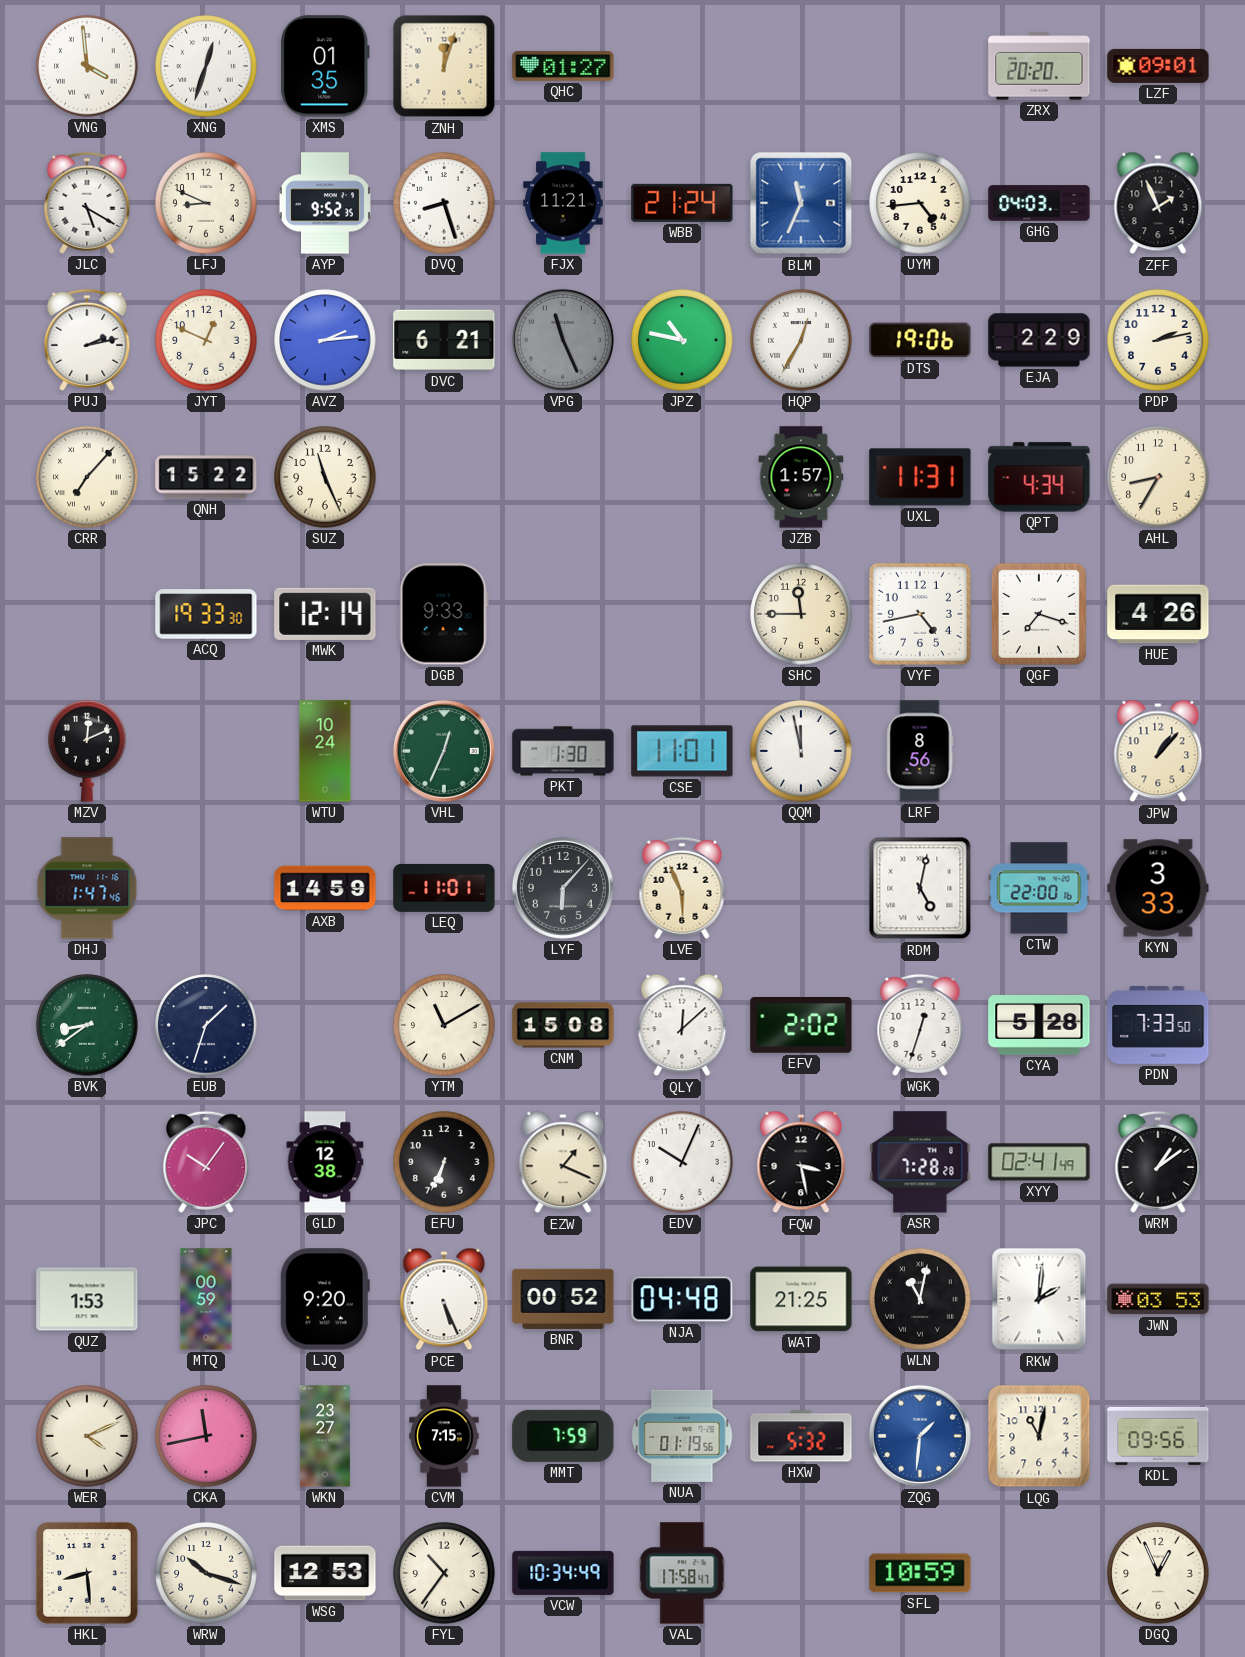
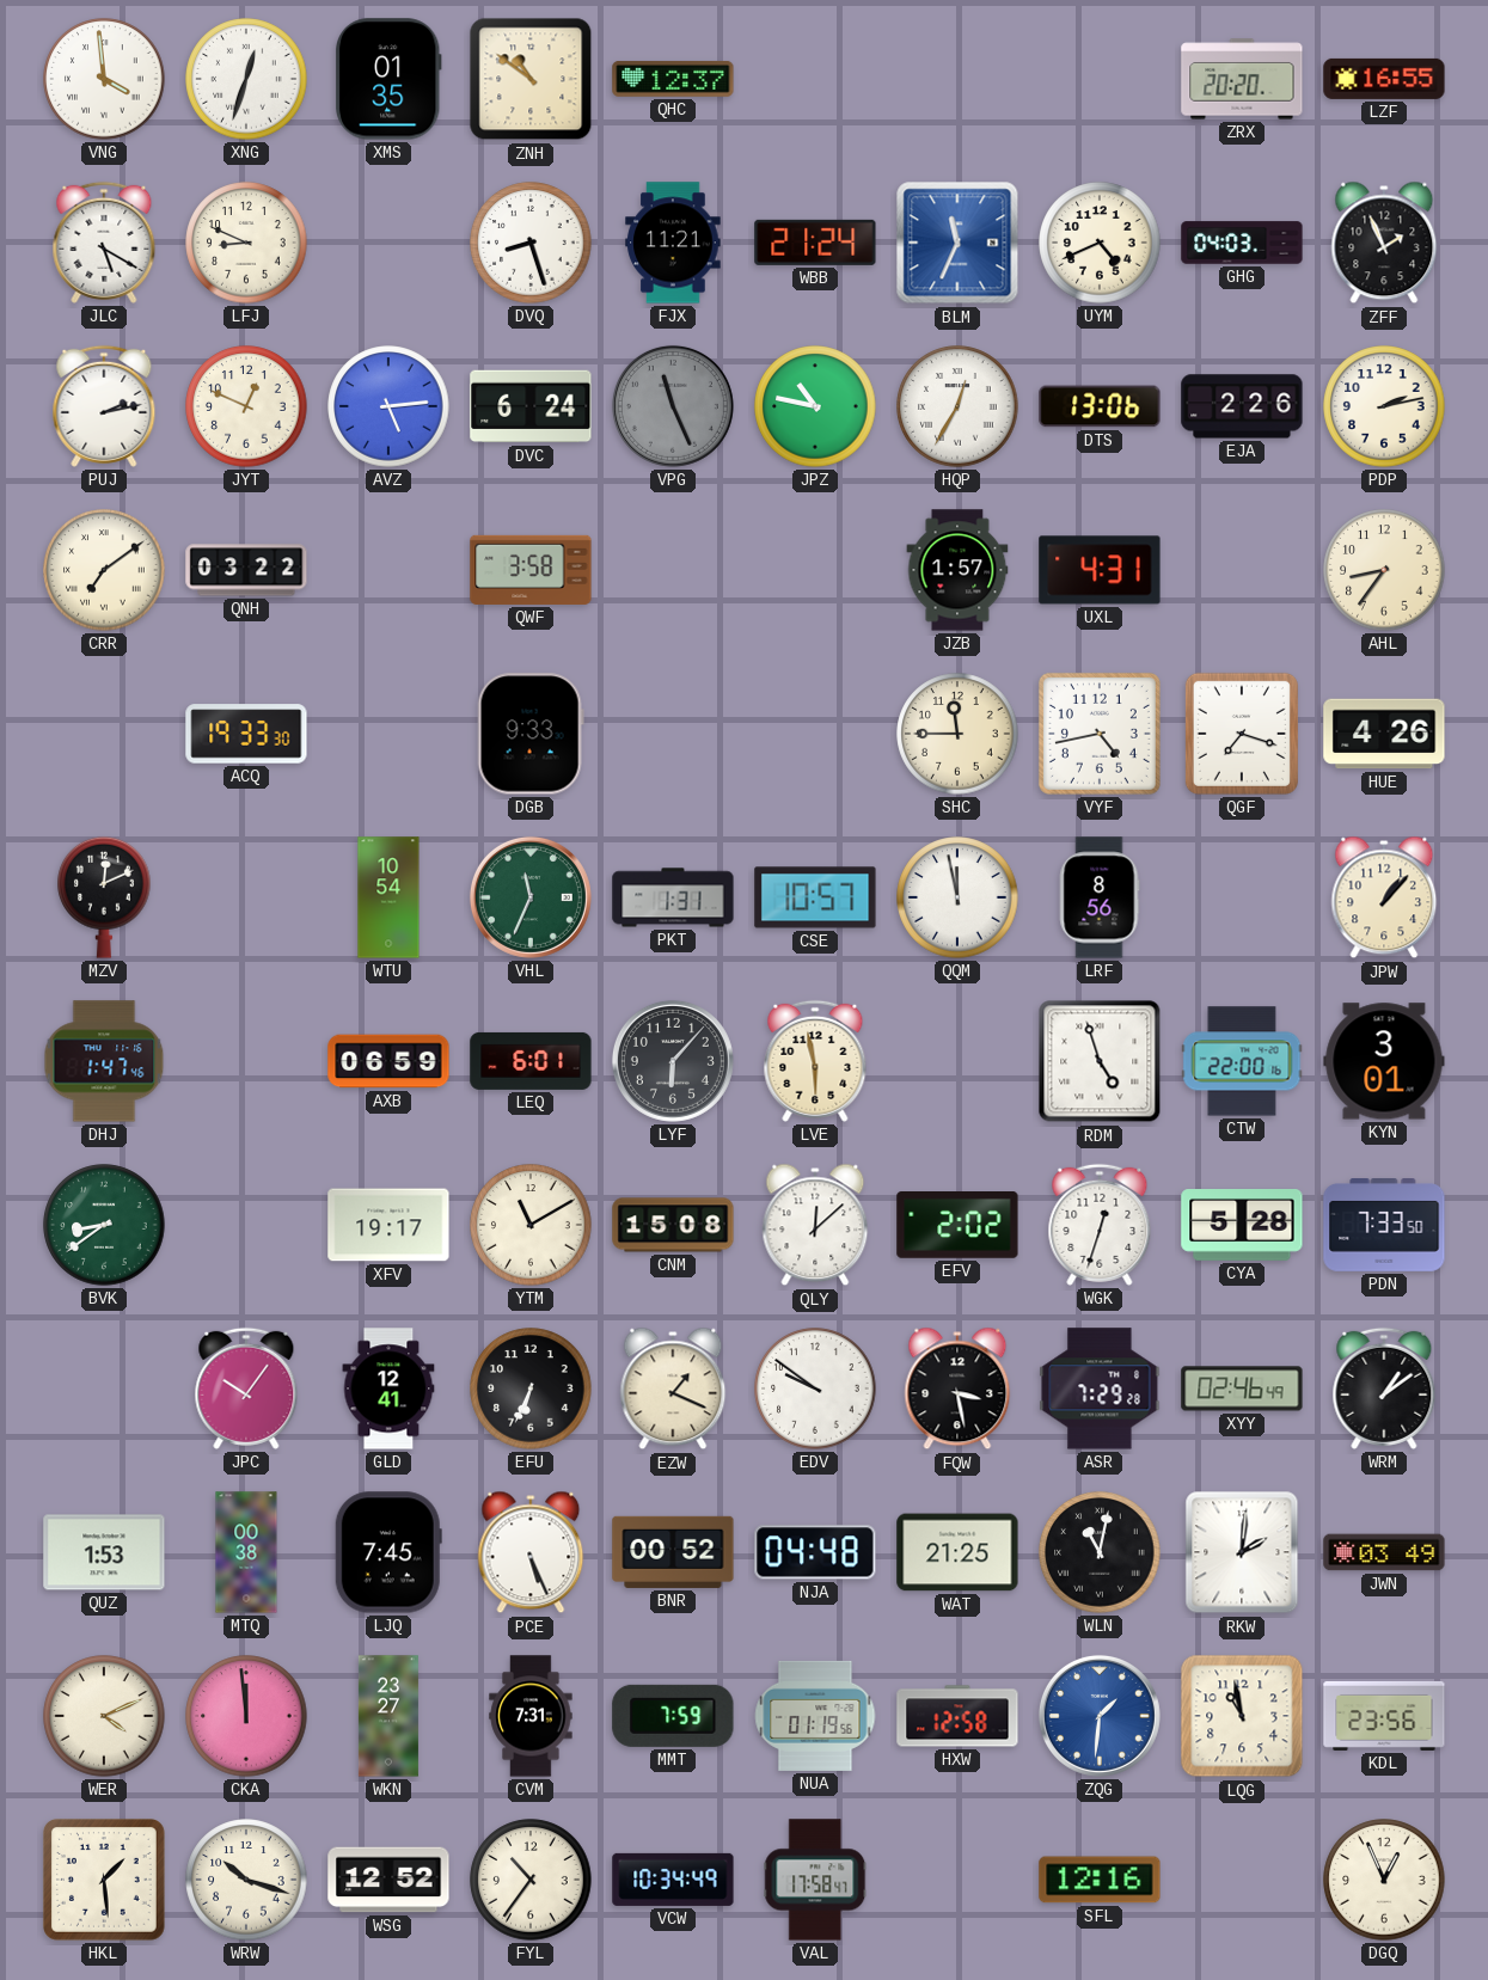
ZNH: 12:03 -> 10:51 (531, 79)
QHC: 01:27 -> 12:37 (673, 79)
LZF: 09:01 -> 16:55 (1384, 79)
AYP: 9:52 -> none (325, 203)
UYM: 4:44 -> 4:41 (1100, 243)
AVZ: 2:14 -> 5:14 (388, 406)
DVC: 6:21 -> 6:24 (531, 406)
DTS: 19:06 -> 13:06 (1100, 406)
EJA: 2:29 -> 2:26 (1242, 406)
CRR: 7:07 -> 7:09 (104, 570)
QNH: 15:22 -> 03:22 (246, 570)
SUZ: 11:26 -> none (325, 477)
QWF: none -> 3:58 (531, 570)
UXL: 11:31 -> 4:31 (1100, 570)
QPT: 4:34 -> none (1039, 477)
AHL: 8:35 -> 8:36 (1384, 570)
MWK: 12:14 -> none (325, 614)
WTU: 10:24 -> 10:54 (388, 897)
VHL: 12:34 -> 11:34 (531, 897)
PKT: 1:30 -> 1:31 (673, 897)
CSE: 11:01 -> 10:57 (815, 897)
AXB: 14:59 -> 06:59 (388, 1061)
LEQ: 11:01 -> 6:01 (531, 1061)
LVE: 5:56 -> 5:58 (815, 1061)
RDM: 5:02 -> 4:57 (1100, 1061)
KYN: 3:33 -> 3:01 (1384, 1061)
EUB: 1:33 -> none (206, 1025)
XFV: none -> 19:17 (388, 1225)
GLD: 12:38 -> 12:41 (388, 1389)
EDV: 10:04 -> 9:51 (815, 1389)
ASR: 7:28 -> 7:29 (1100, 1389)
XYY: 02:41 -> 02:46 (1242, 1389)
MTQ: 00:59 -> 00:38 (246, 1552)
LJQ: 9:20 -> 7:45 (388, 1552)
JWN: 03:53 -> 03:49 (1384, 1552)
CKA: 11:43 -> 11:59 (246, 1716)
CVM: 7:15 -> 7:31 (531, 1716)
HXW: 5:32 -> 12:58 (957, 1716)
LQG: 11:02 -> 10:58 (1242, 1716)
KDL: 09:56 -> 23:56 (1384, 1716)
HKL: 8:29 -> 1:29 (104, 1880)
WSG: 12:53 -> 12:52 (388, 1880)
SFL: 10:59 -> 12:16 (1100, 1880)
